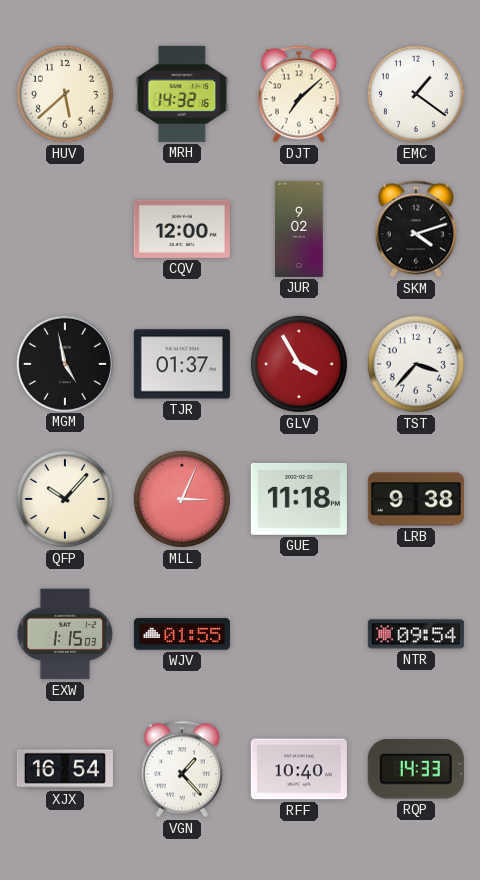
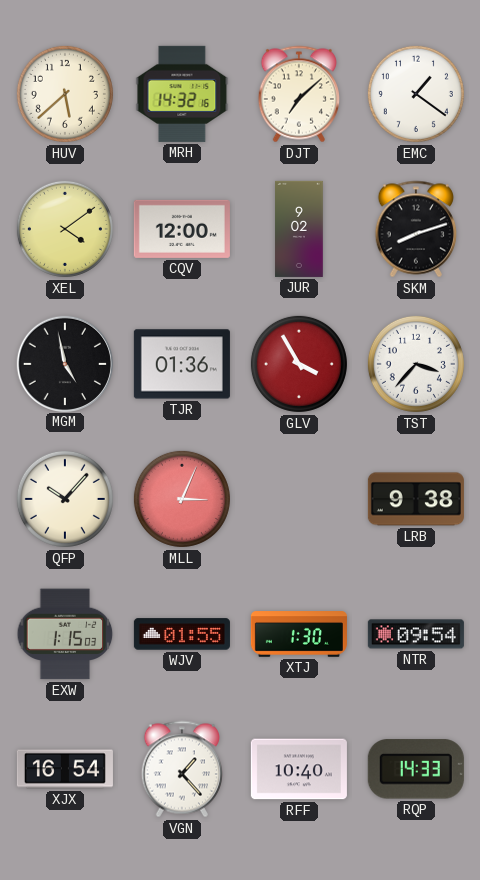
XEL: none -> 4:09 (65, 229)
SKM: 4:12 -> 8:12 (415, 229)
TJR: 01:37 -> 01:36 (182, 364)
GUE: 11:18 -> none (299, 499)
XTJ: none -> 1:30 (299, 634)
